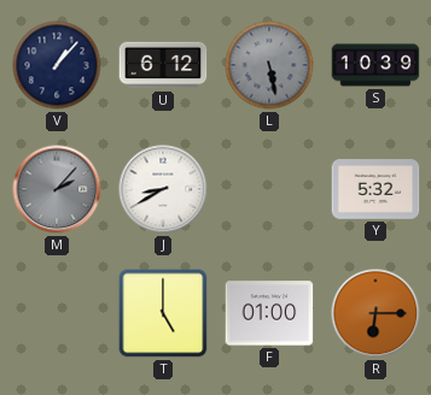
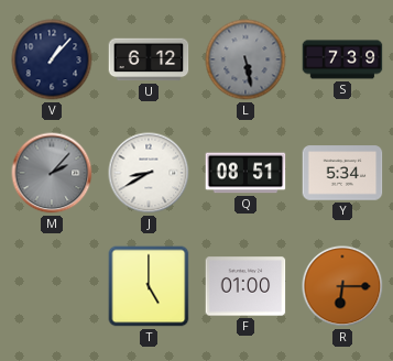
S: 10:39 -> 7:39 (342, 59)
Q: none -> 08:51 (245, 173)
Y: 5:32 -> 5:34 (342, 173)
